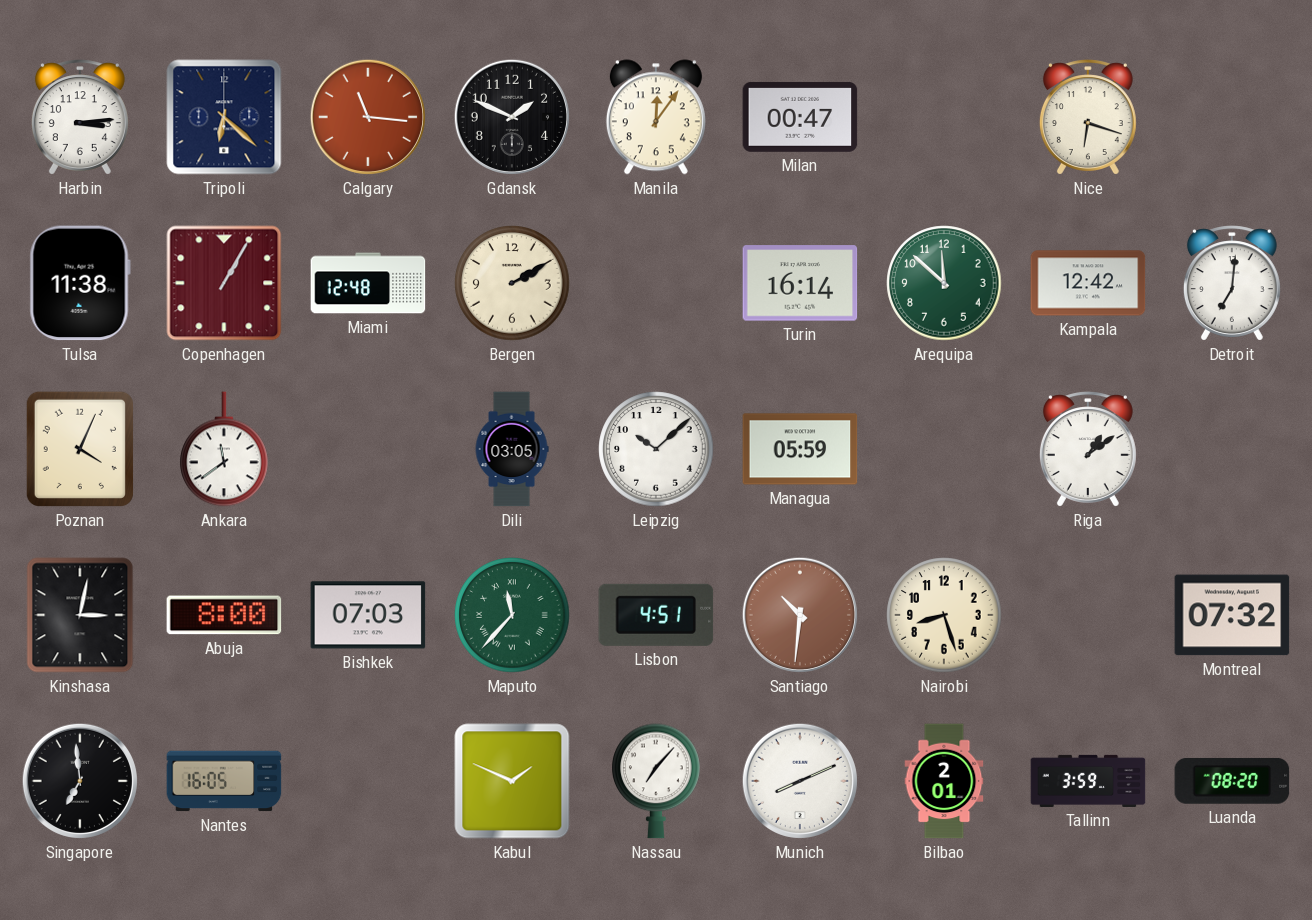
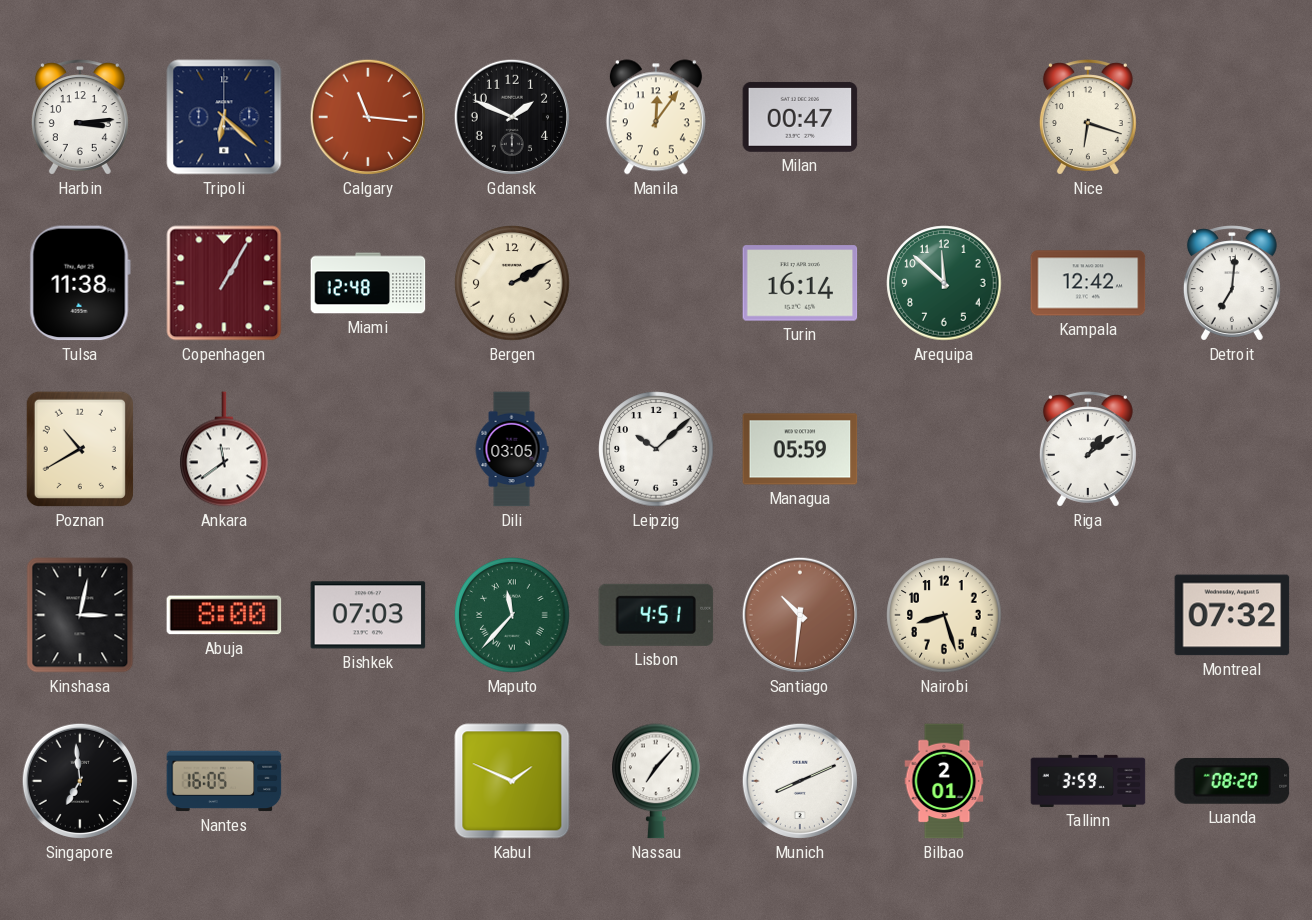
Poznan: 4:04 -> 10:40 (80, 449)
